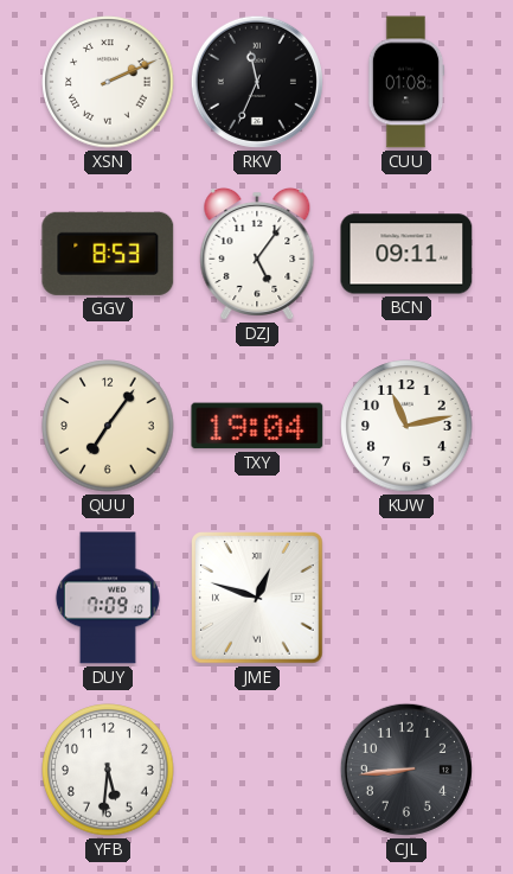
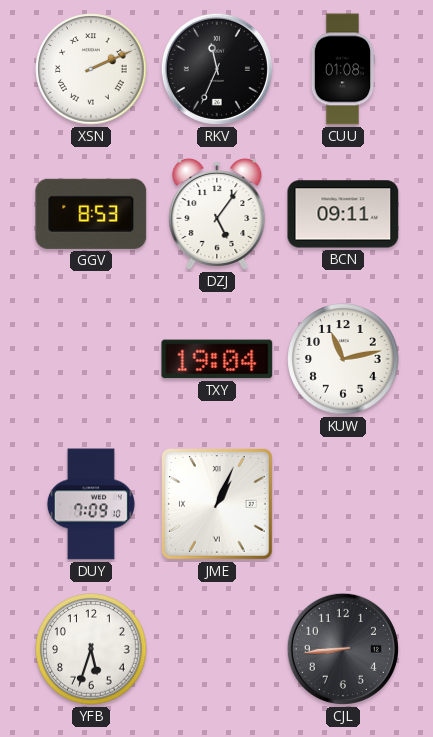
QUU: 7:06 -> none (108, 426)
JME: 12:48 -> 1:04 (218, 505)
YFB: 5:31 -> 5:33 (91, 649)
